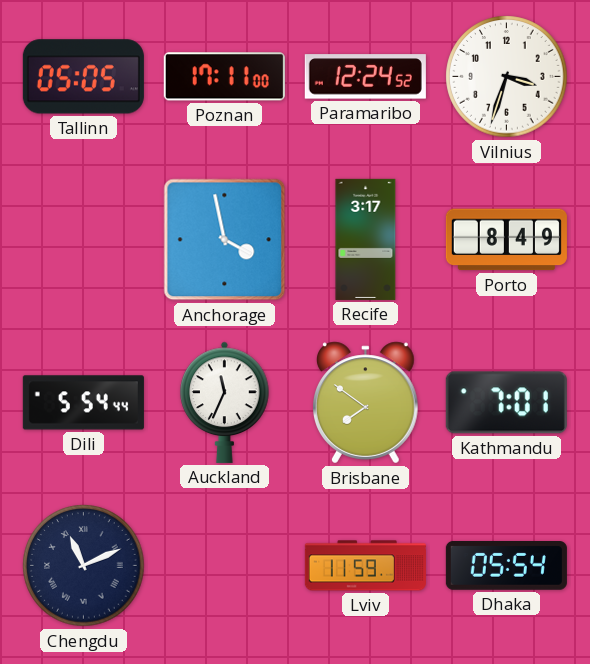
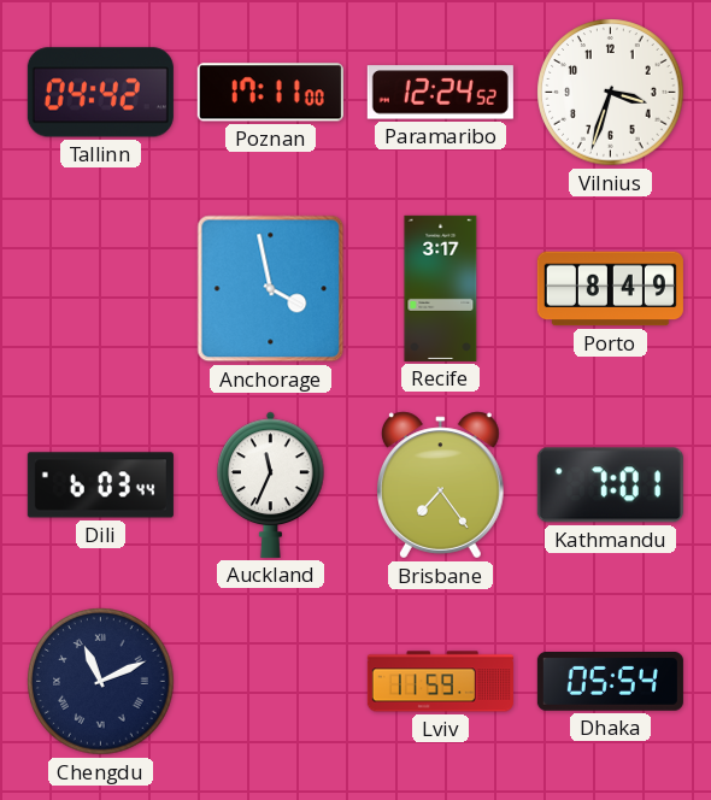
Tallinn: 05:05 -> 04:42 (100, 93)
Dili: 5:54 -> 6:03 (100, 486)
Brisbane: 7:51 -> 7:24 (441, 486)
